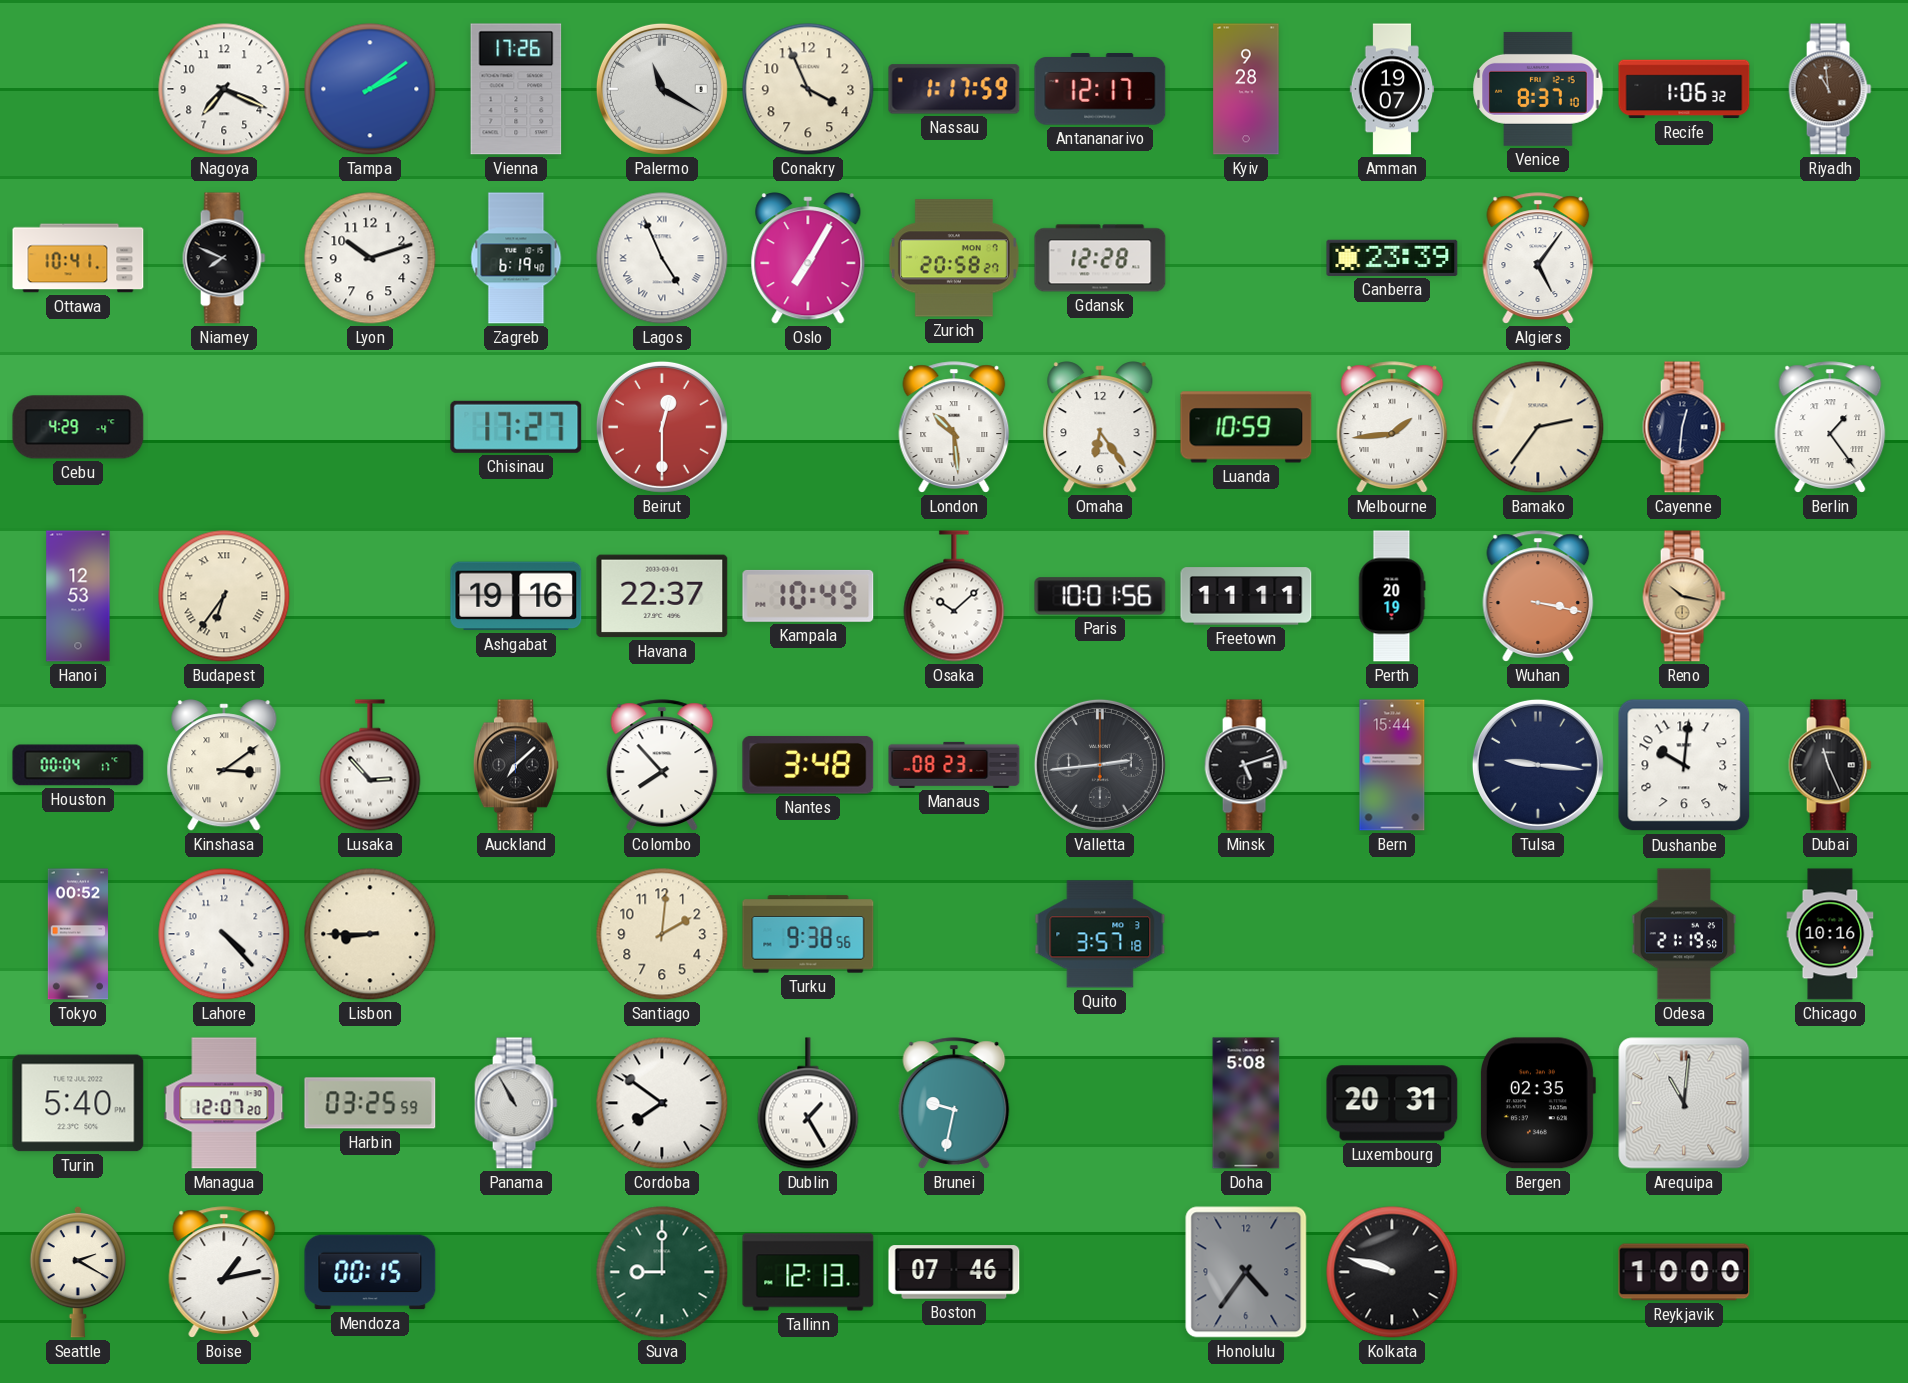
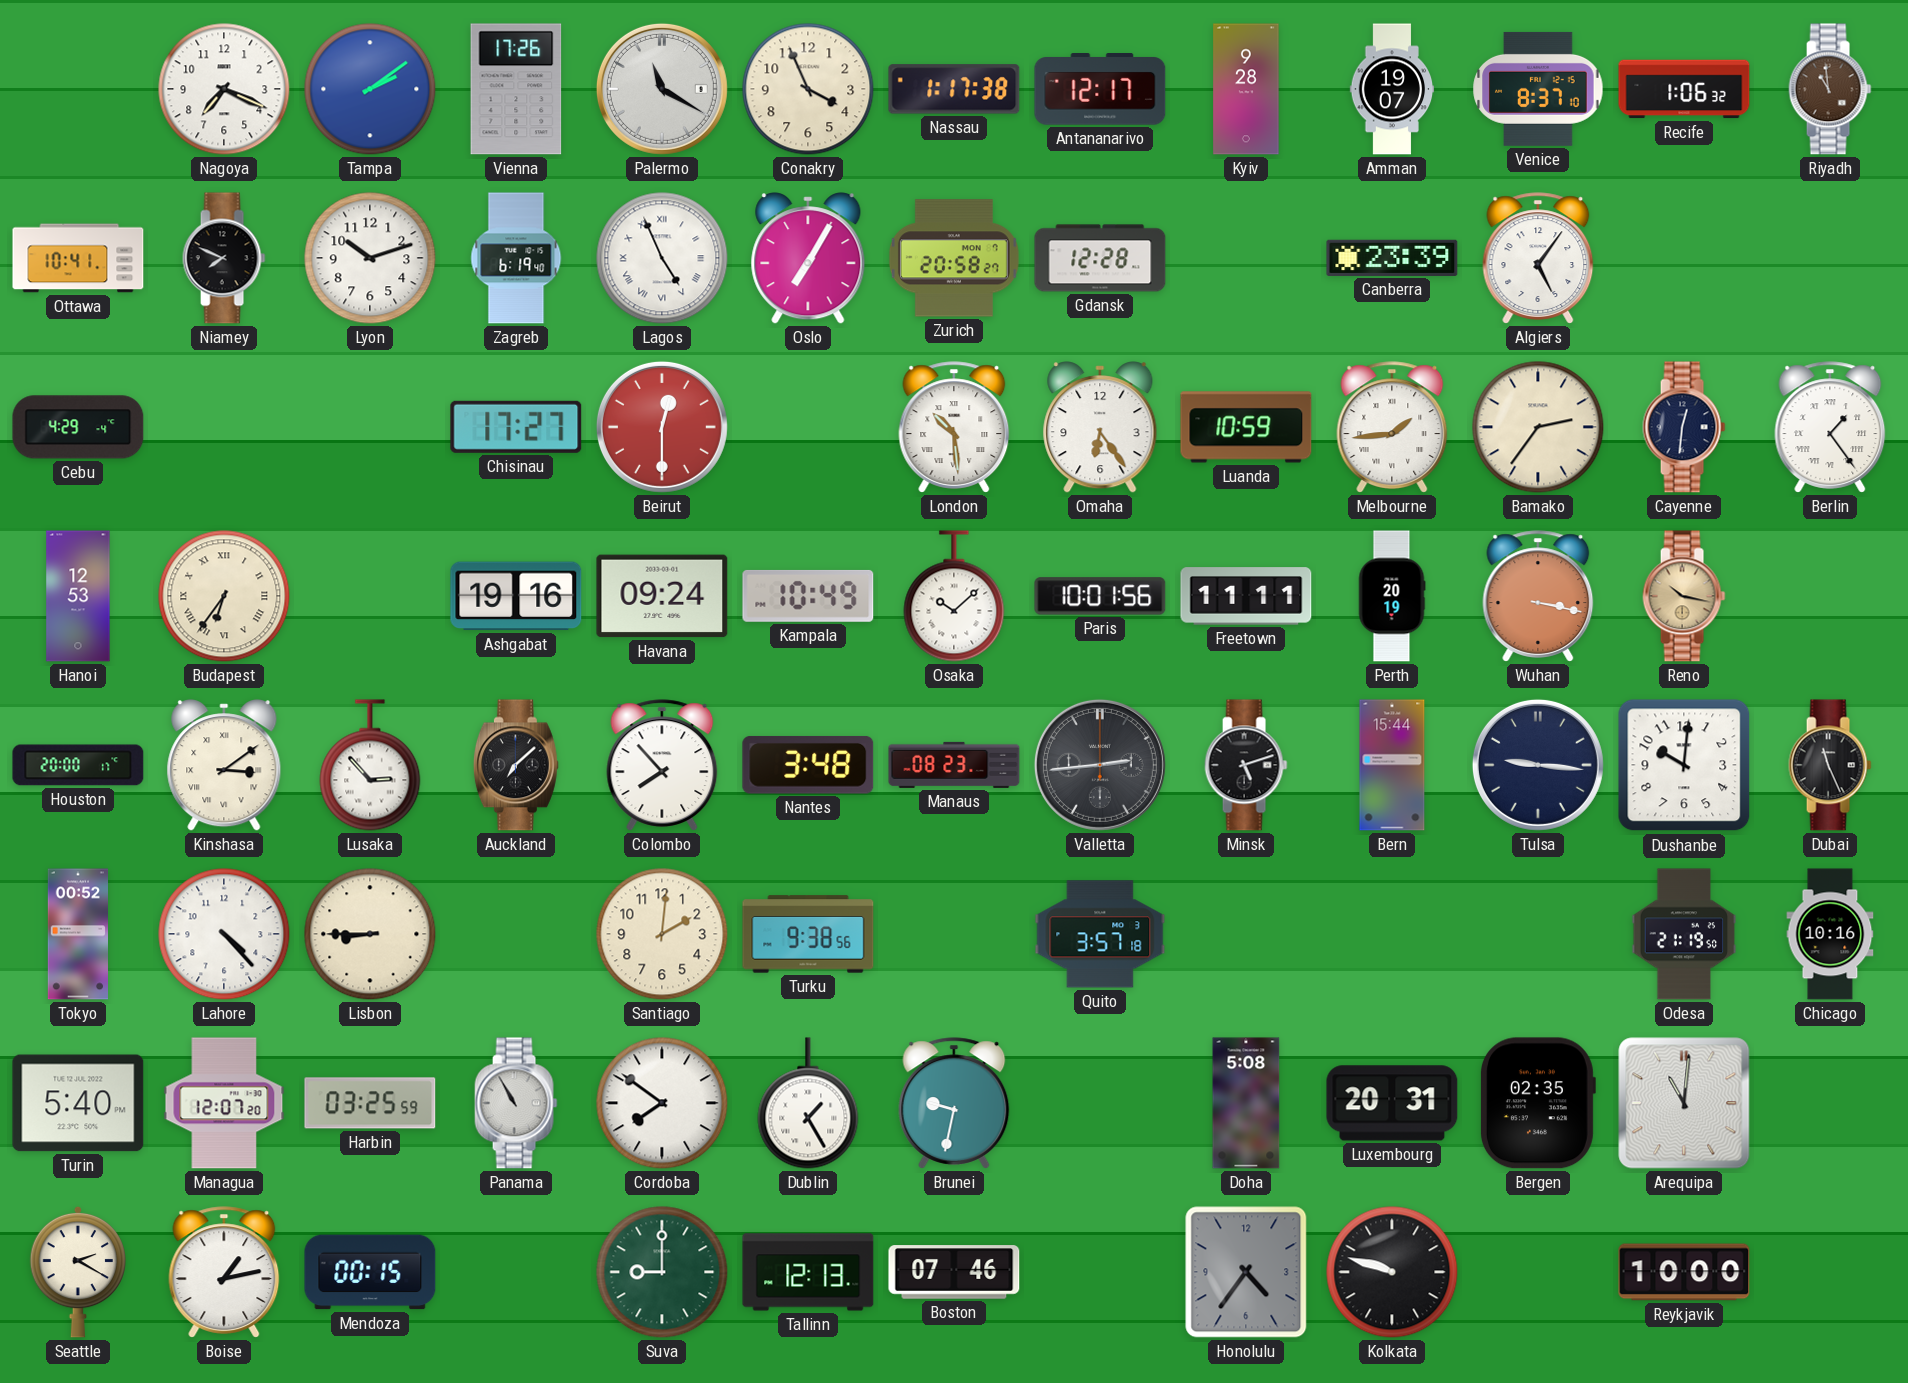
Nassau: 1:17:59 -> 1:17:38 (954, 89)
Havana: 22:37 -> 09:24 (662, 596)
Houston: 00:04 -> 20:00 (78, 765)
